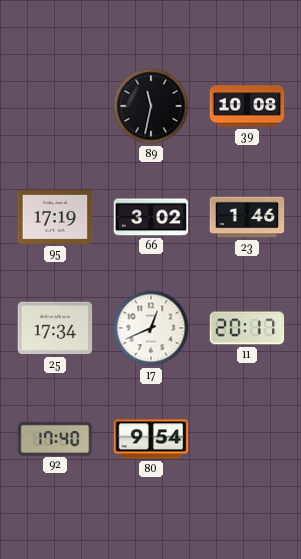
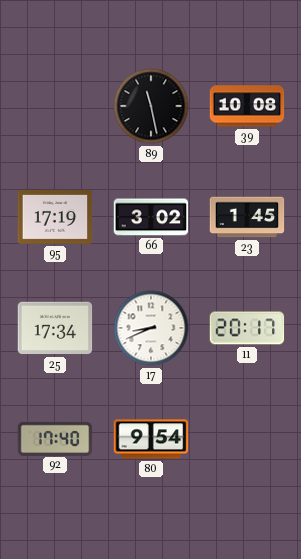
89: 11:32 -> 11:28 (151, 106)
23: 1:46 -> 1:45 (247, 217)
17: 12:41 -> 8:41 (151, 328)
